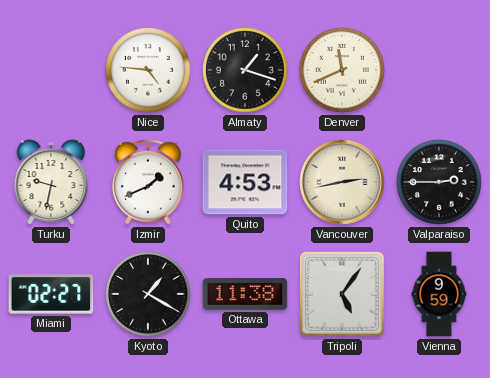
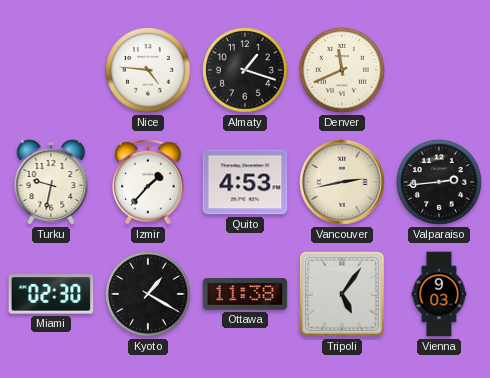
Izmir: 1:41 -> 1:37 (148, 182)
Valparaiso: 2:45 -> 2:44 (439, 182)
Miami: 02:27 -> 02:30 (51, 294)
Vienna: 9:59 -> 9:03 (439, 294)
